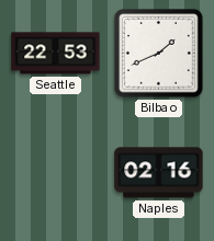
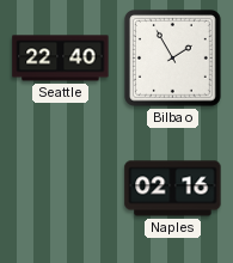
Seattle: 22:53 -> 22:40 (61, 59)
Bilbao: 1:41 -> 1:55 (173, 59)
